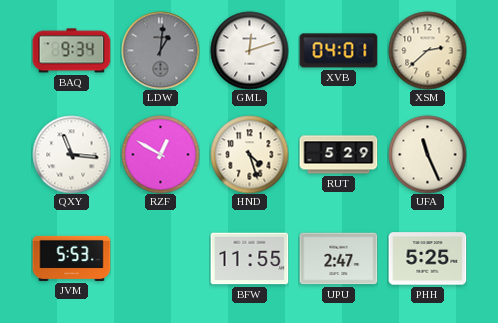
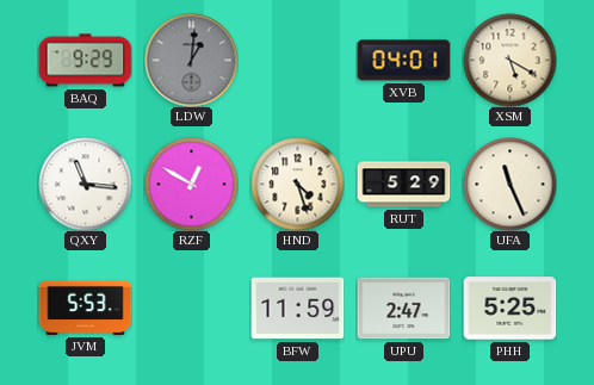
BAQ: 9:34 -> 9:29 (85, 61)
GML: 12:12 -> none (249, 50)
XSM: 2:38 -> 5:20 (509, 60)
BFW: 11:55 -> 11:59 (297, 309)
